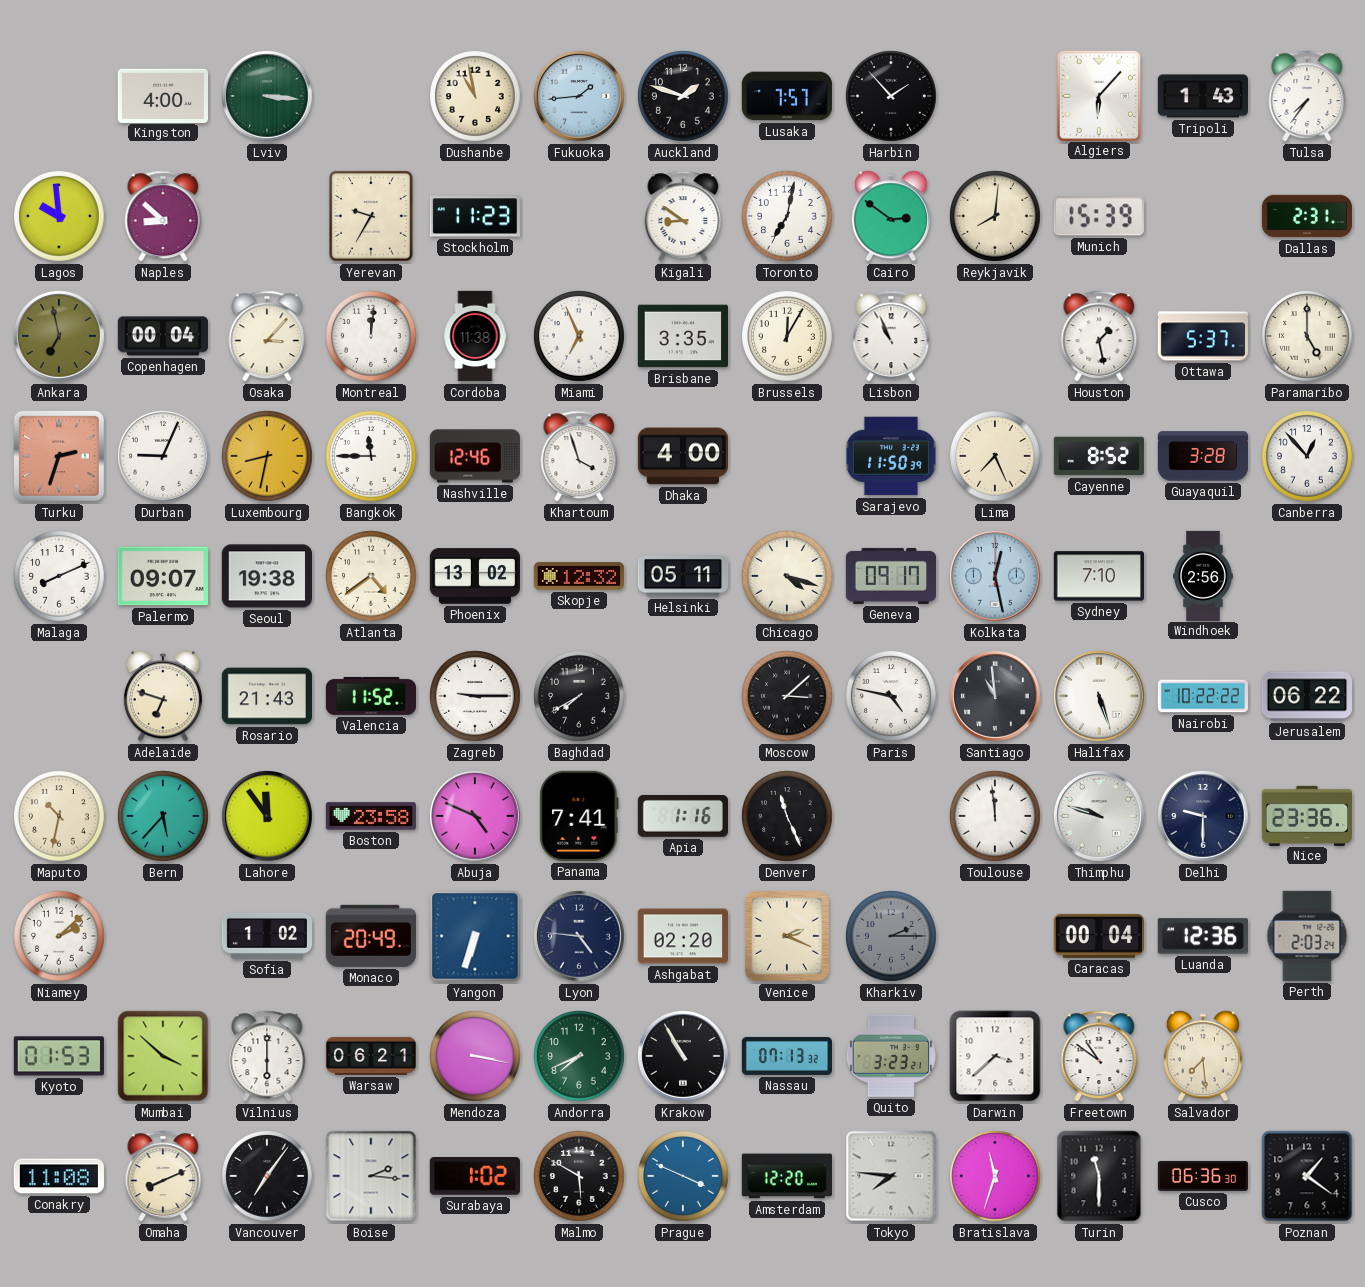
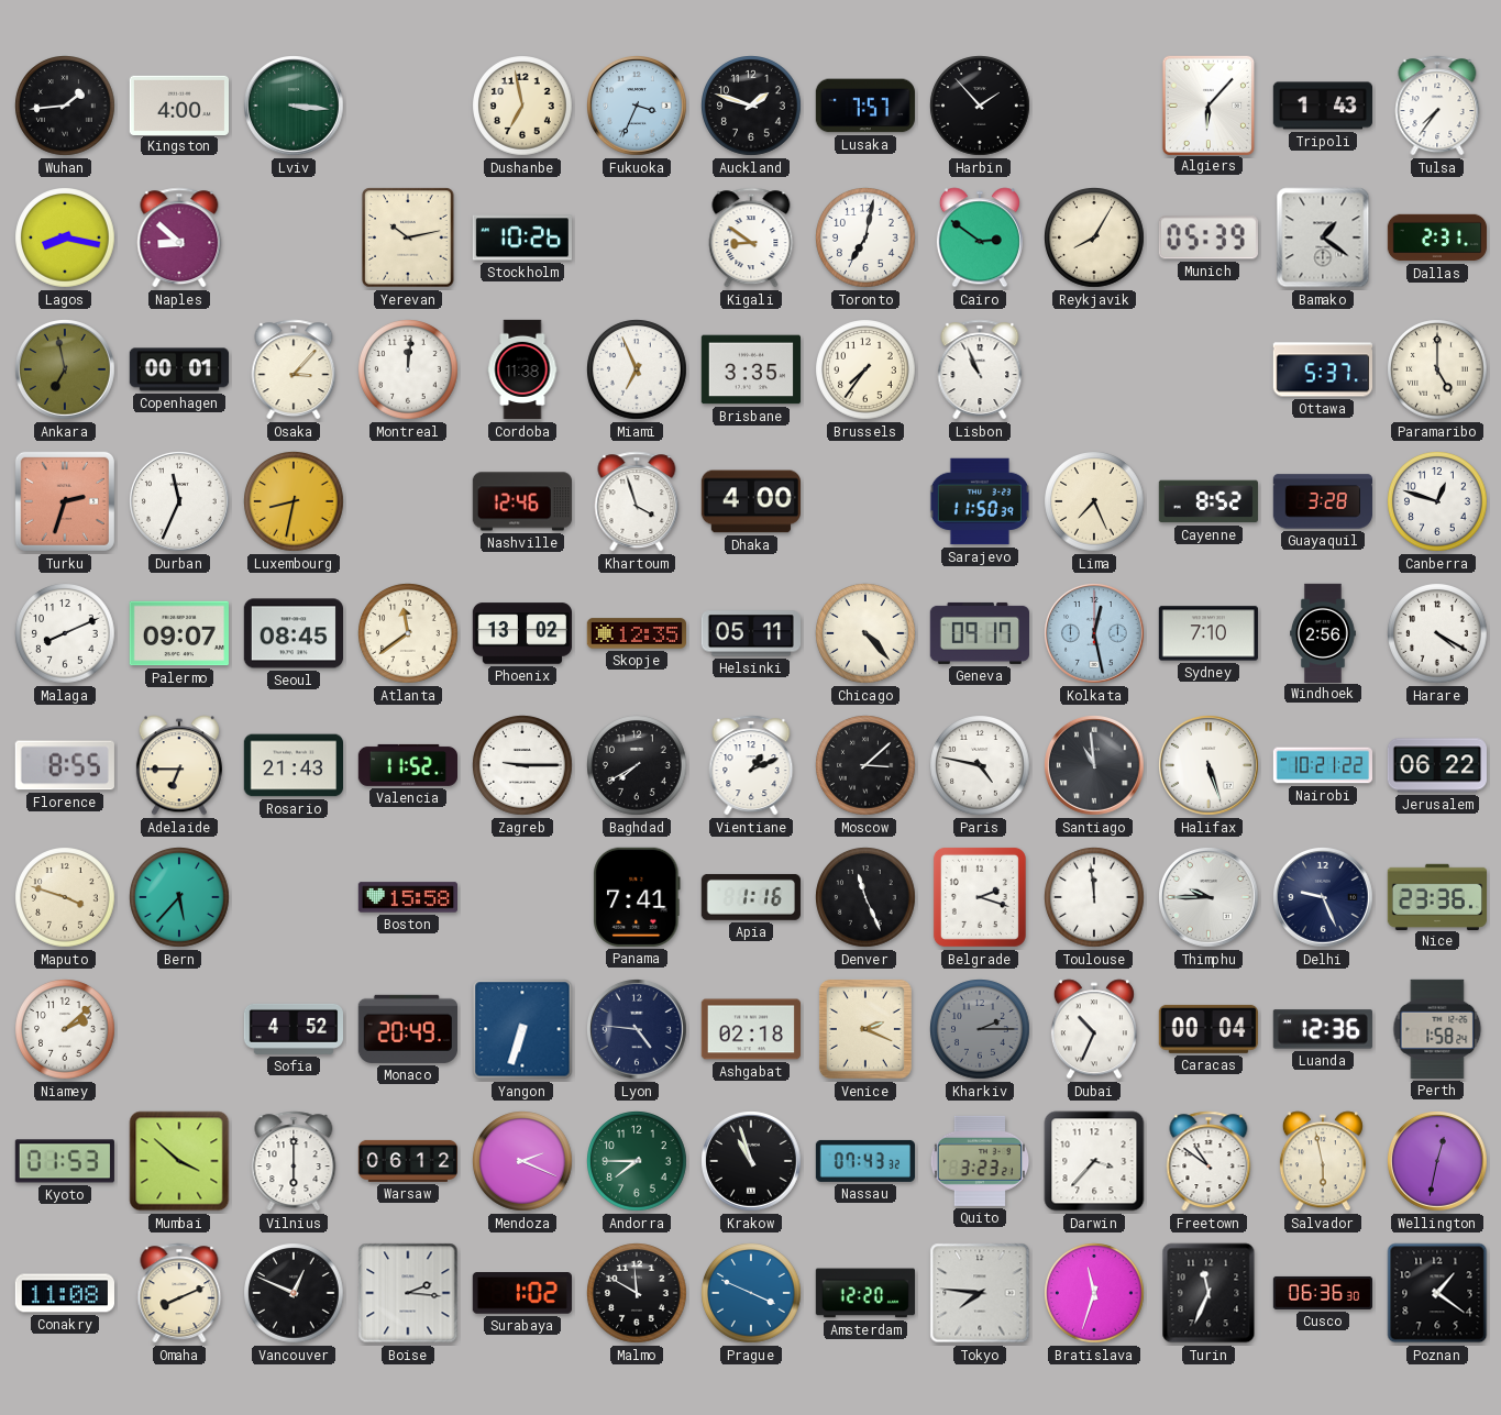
Wuhan: none -> 1:44 (66, 107)
Dushanbe: 10:58 -> 6:58 (523, 107)
Fukuoka: 1:44 -> 3:34 (638, 107)
Lagos: 9:59 -> 8:17 (66, 239)
Yerevan: 9:35 -> 10:13 (408, 237)
Stockholm: 11:23 -> 10:26 (521, 237)
Reykjavik: 8:01 -> 8:05 (1095, 239)
Munich: 15:39 -> 05:39 (1208, 237)
Bamako: none -> 1:21 (1323, 237)
Copenhagen: 00:04 -> 00:01 (179, 369)
Brussels: 12:05 -> 7:36 (867, 371)
Houston: 1:28 -> none (1099, 336)
Durban: 9:04 -> 11:34 (180, 502)
Bangkok: 11:45 -> none (372, 457)
Canberra: 12:53 -> 12:48 (1438, 502)
Seoul: 19:38 -> 08:45 (293, 633)
Atlanta: 4:39 -> 11:39 (409, 634)
Skopje: 12:32 -> 12:35 (636, 633)
Chicago: 4:18 -> 4:23 (867, 634)
Harare: none -> 4:20 (1438, 634)
Florence: none -> 8:55 (65, 765)
Adelaide: 6:48 -> 6:45 (179, 765)
Vientiane: none -> 1:11 (751, 765)
Nairobi: 10:22 -> 10:21 (1322, 765)
Maputo: 10:32 -> 3:48 (66, 898)
Lahore: 11:54 -> none (268, 817)
Boston: 23:58 -> 15:58 (407, 897)
Abuja: 4:49 -> none (476, 817)
Belgrade: none -> 2:18 (980, 897)
Thimphu: 9:48 -> 9:45 (1210, 898)
Delhi: 9:30 -> 9:26 (1324, 898)
Sofia: 1:02 -> 4:52 (293, 1029)
Ashgabat: 02:20 -> 02:18 (750, 1029)
Dubai: none -> 10:34 (1094, 1029)
Perth: 2:03 -> 1:58 (1437, 1029)
Warsaw: 06:21 -> 06:12 (407, 1161)
Mendoza: 3:17 -> 2:19 (523, 1162)
Andorra: 7:41 -> 7:45 (638, 1162)
Krakow: 10:55 -> 10:57 (752, 1162)
Nassau: 07:13 -> 07:43 (864, 1161)
Darwin: 3:38 -> 3:37 (1094, 1161)
Salvador: 7:29 -> 5:58 (1323, 1161)
Wellington: none -> 12:32 (1438, 1162)
Vancouver: 7:06 -> 12:49 (295, 1294)
Malmo: 5:50 -> 11:50 (638, 1294)
Turin: 11:30 -> 11:34 (1208, 1293)
